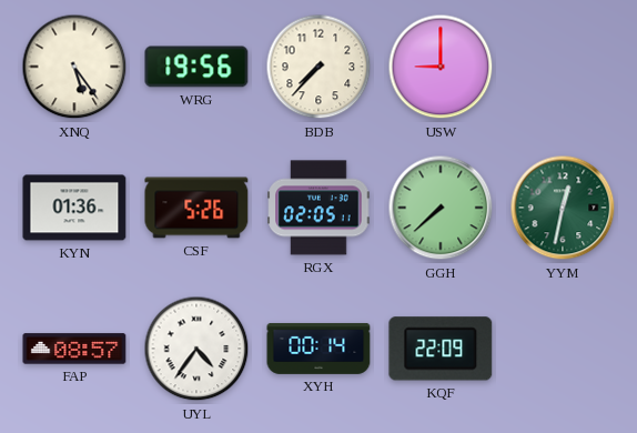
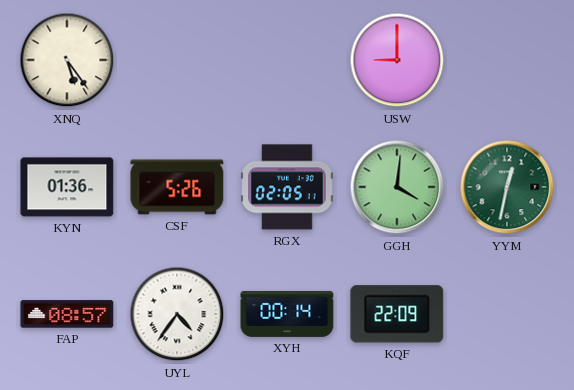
WRG: 19:56 -> none (196, 67)
BDB: 7:37 -> none (318, 67)
GGH: 7:38 -> 4:01 (397, 187)
